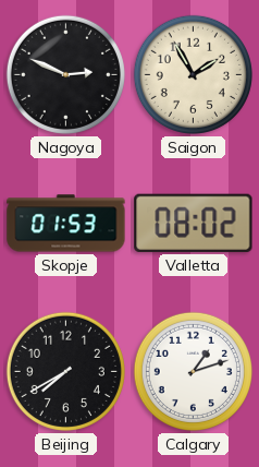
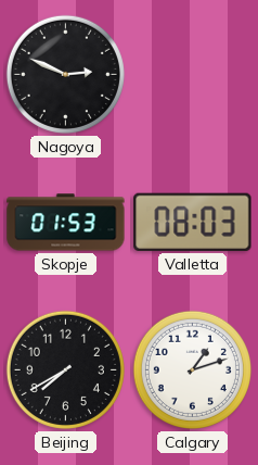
Saigon: 1:55 -> none (193, 74)
Valletta: 08:02 -> 08:03 (193, 222)
